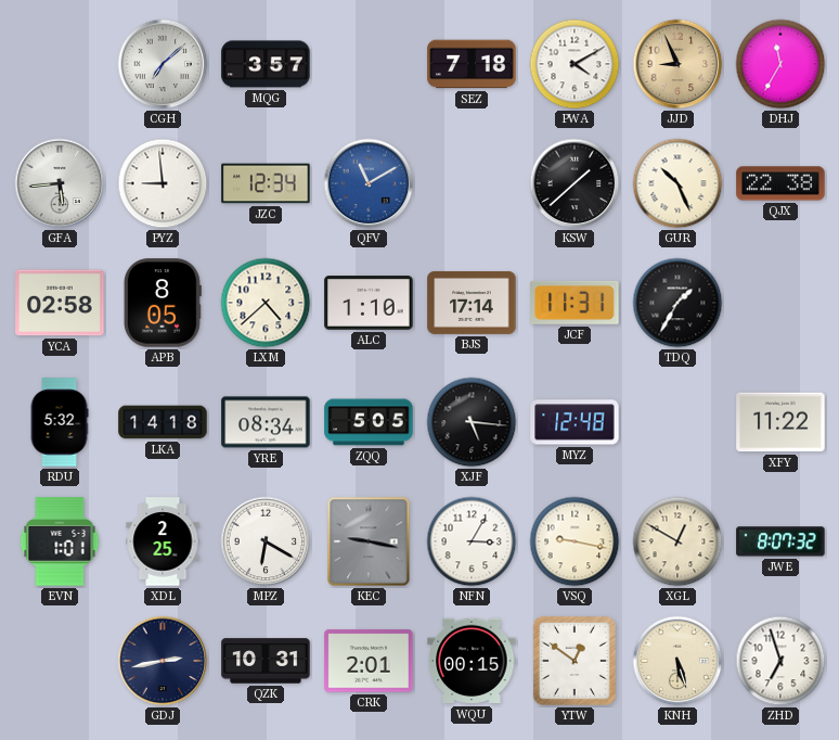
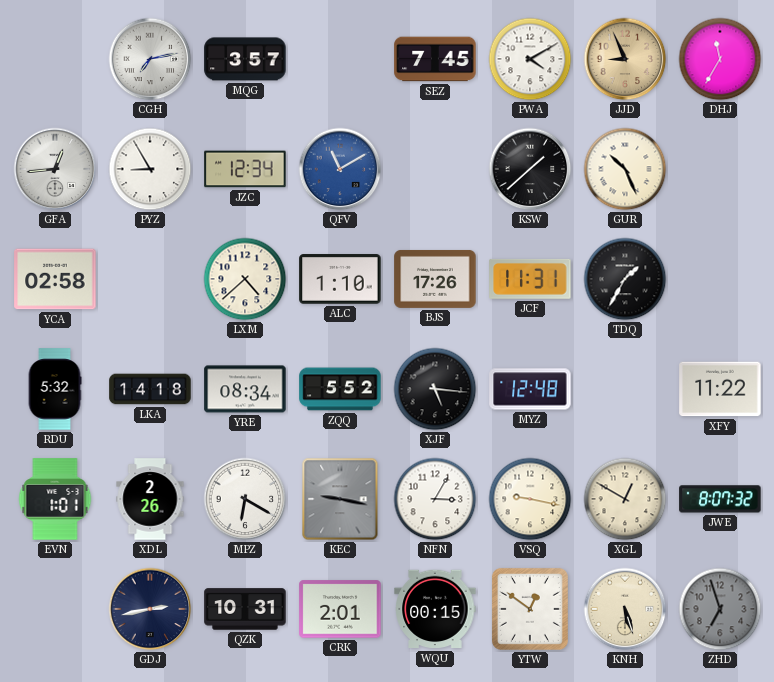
CGH: 7:08 -> 7:13 (150, 59)
SEZ: 7:18 -> 7:45 (435, 59)
GFA: 5:44 -> 12:44 (55, 169)
PYZ: 8:59 -> 8:55 (150, 169)
QJX: 22:38 -> none (780, 183)
APB: 8:05 -> none (163, 303)
BJS: 17:14 -> 17:26 (435, 279)
ZQQ: 5:05 -> 5:52 (340, 389)
XDL: 2:25 -> 2:26 (150, 499)
ZHD dial: white -> grey (720, 609)
